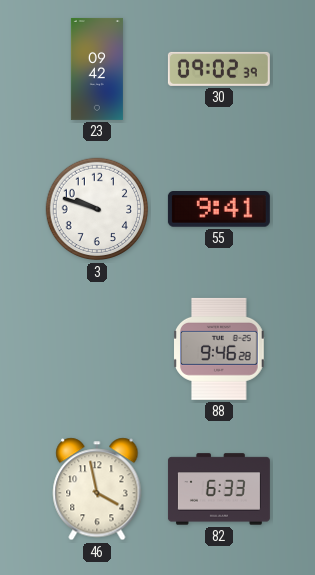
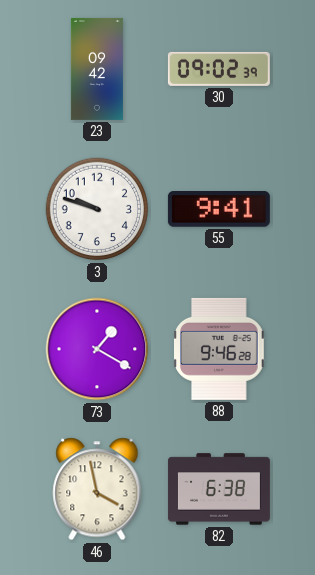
73: none -> 1:20 (97, 349)
82: 6:33 -> 6:38 (219, 489)
